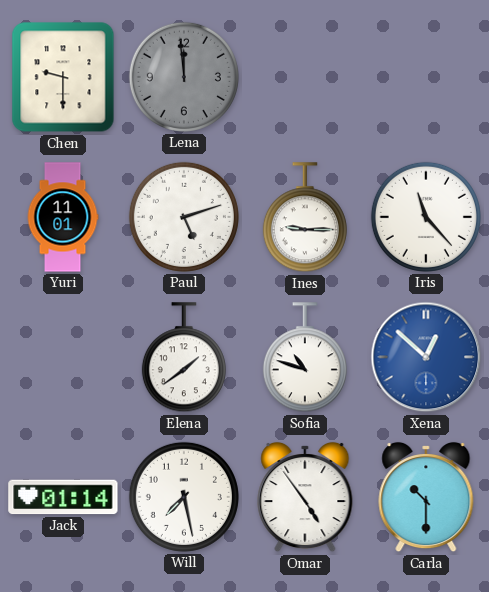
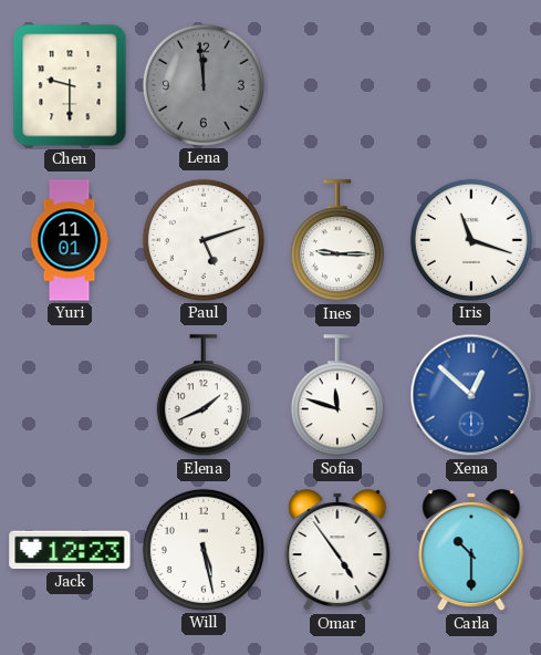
Iris: 11:23 -> 11:18 (471, 240)
Elena: 1:39 -> 1:41 (204, 396)
Sofia: 10:48 -> 11:48 (337, 396)
Jack: 01:14 -> 12:23 (70, 550)
Will: 7:28 -> 5:28 (204, 550)
